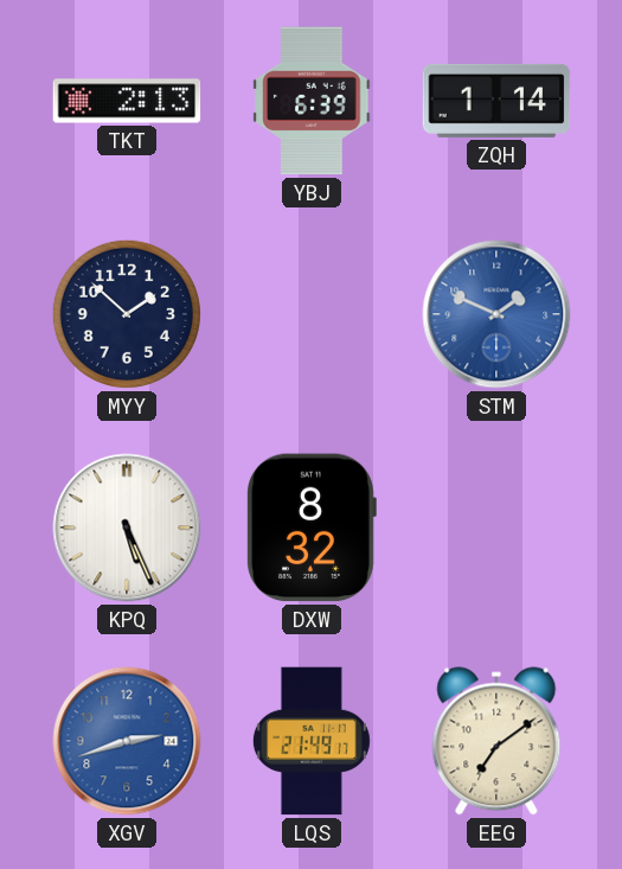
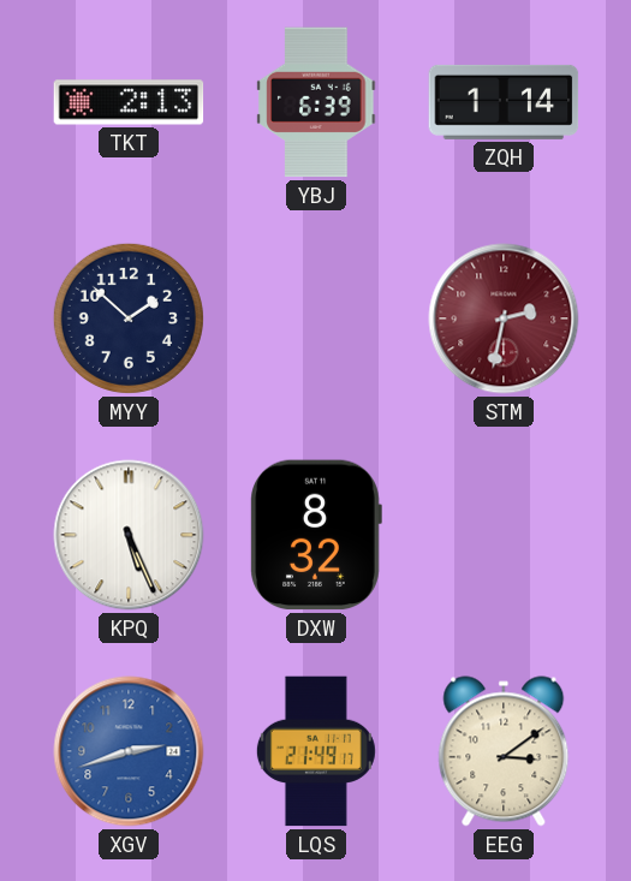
STM: 1:49 -> 2:32 (504, 319)
STM dial: blue -> burgundy (504, 319)
EEG: 7:09 -> 3:09 (504, 751)
